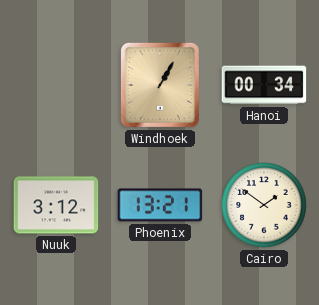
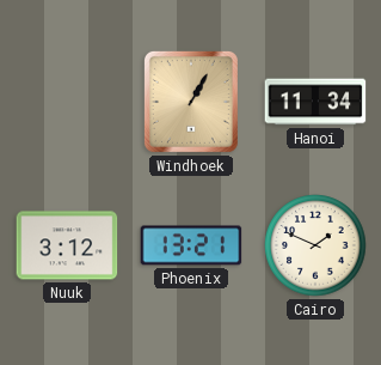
Hanoi: 00:34 -> 11:34 (315, 102)
Cairo: 1:51 -> 1:49 (315, 245)
